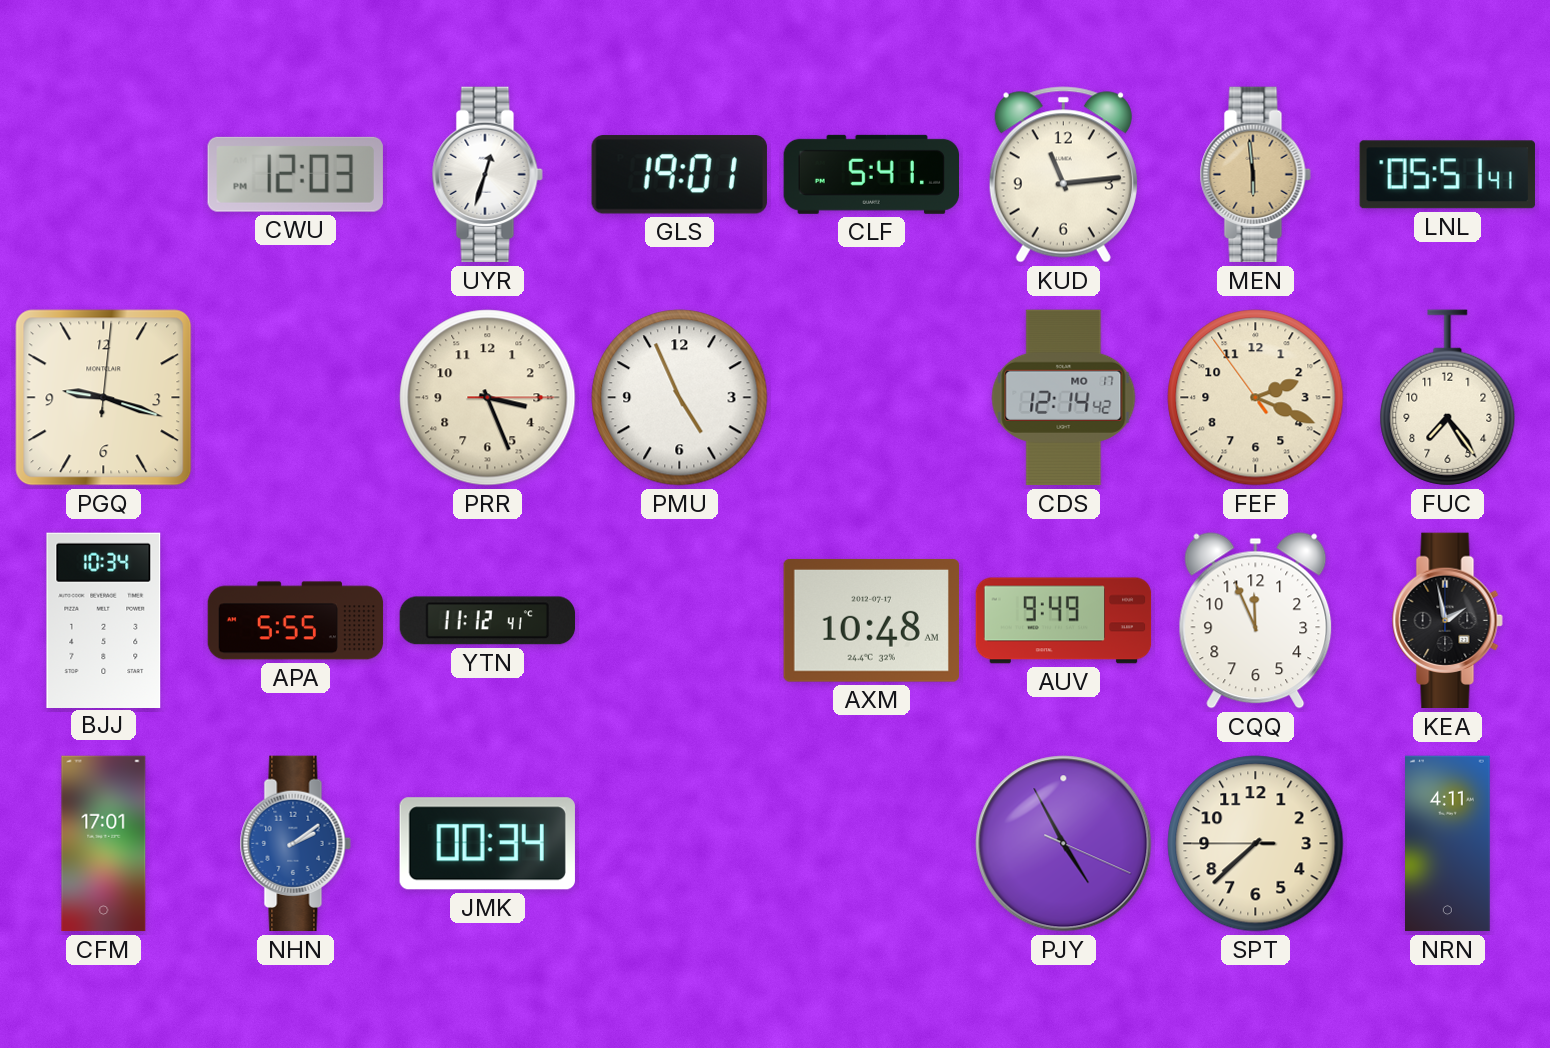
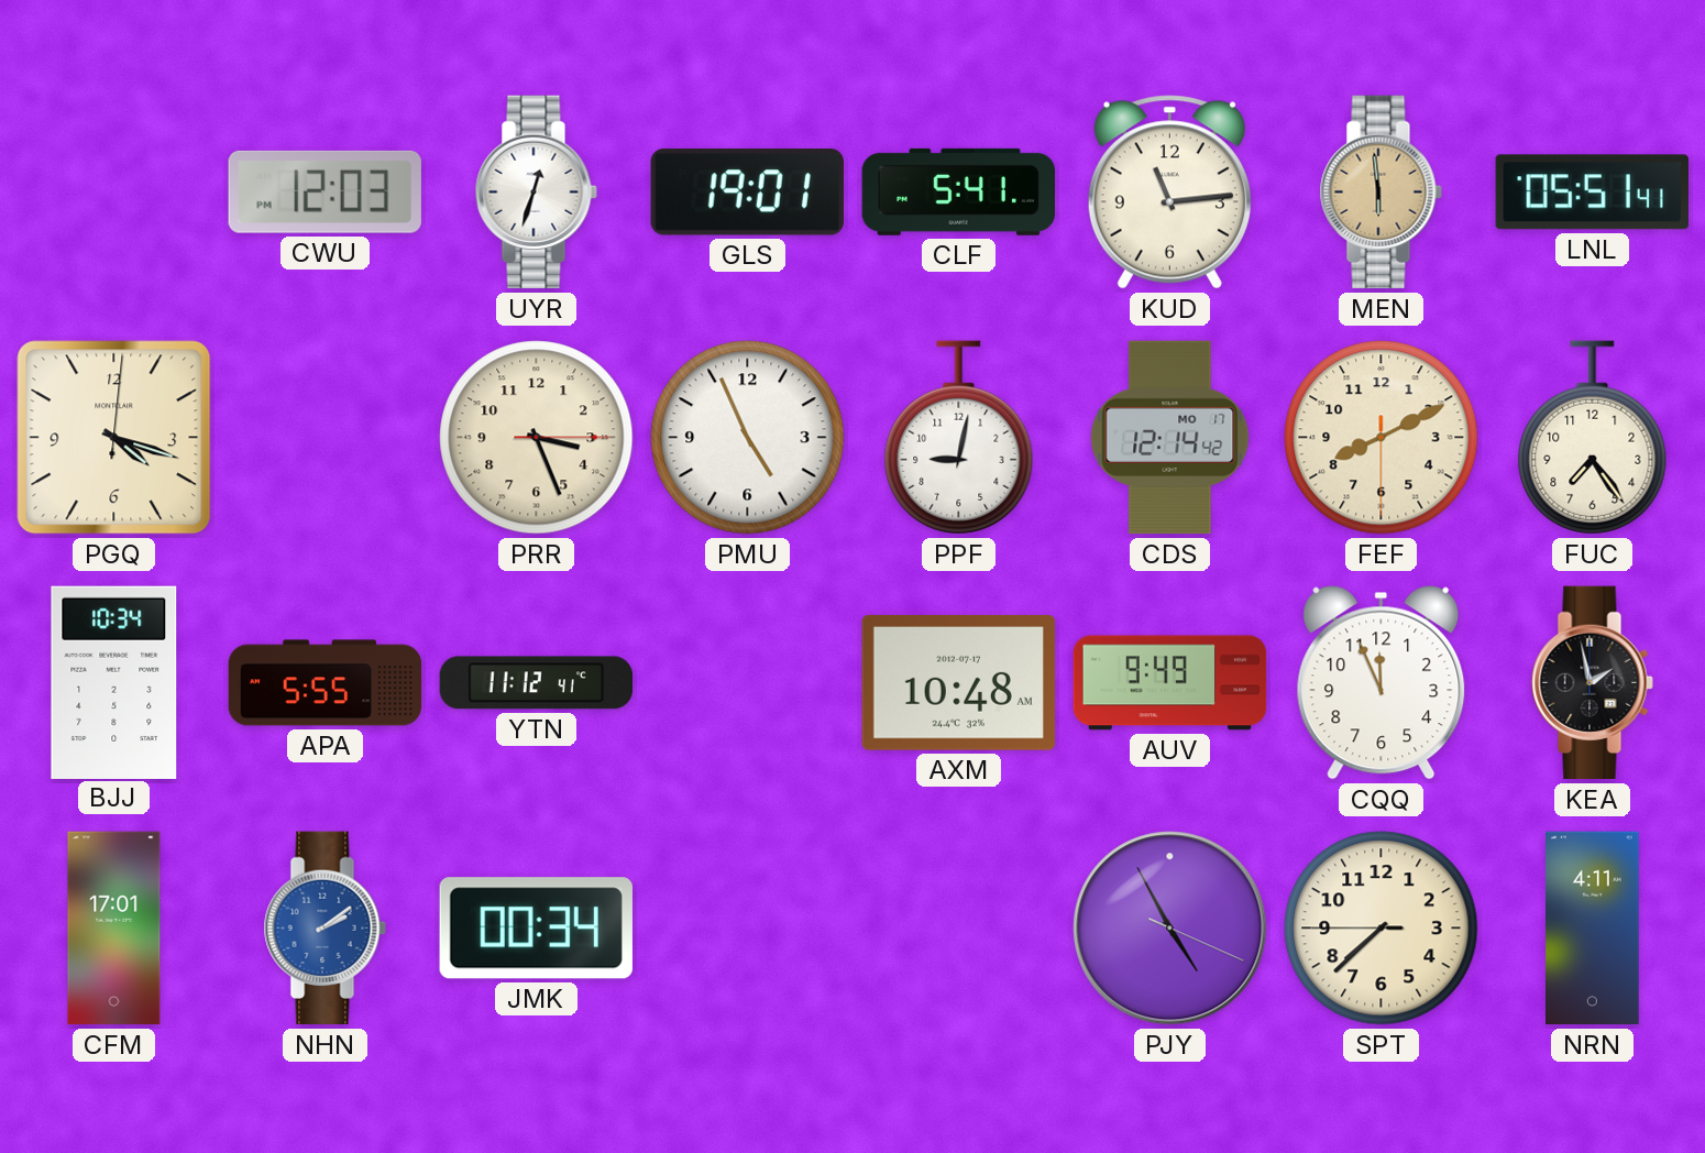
PGQ: 9:18 -> 4:18 (114, 438)
PPF: none -> 9:02 (959, 438)
FEF: 2:18 -> 8:10 (1382, 438)
